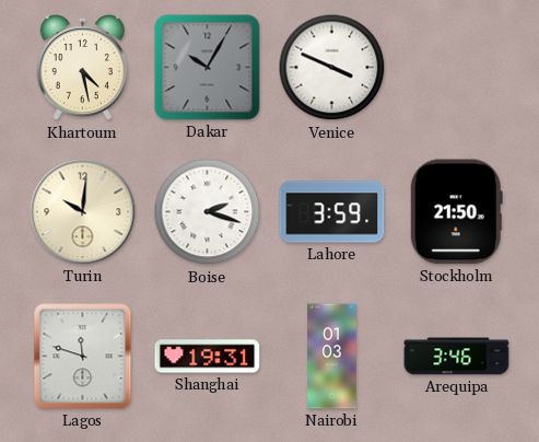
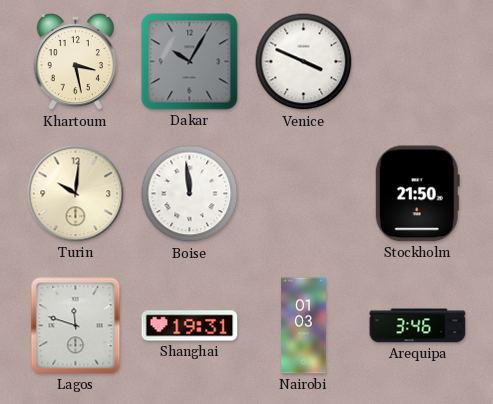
Khartoum: 4:28 -> 3:28 (75, 63)
Boise: 2:18 -> 11:59 (190, 194)
Lahore: 3:59 -> none (332, 212)
